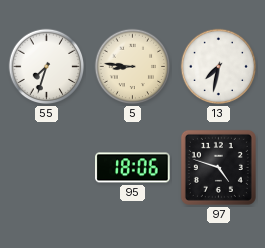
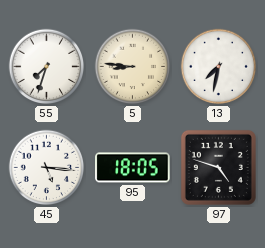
45: none -> 5:16 (47, 168)
95: 18:06 -> 18:05 (133, 168)
